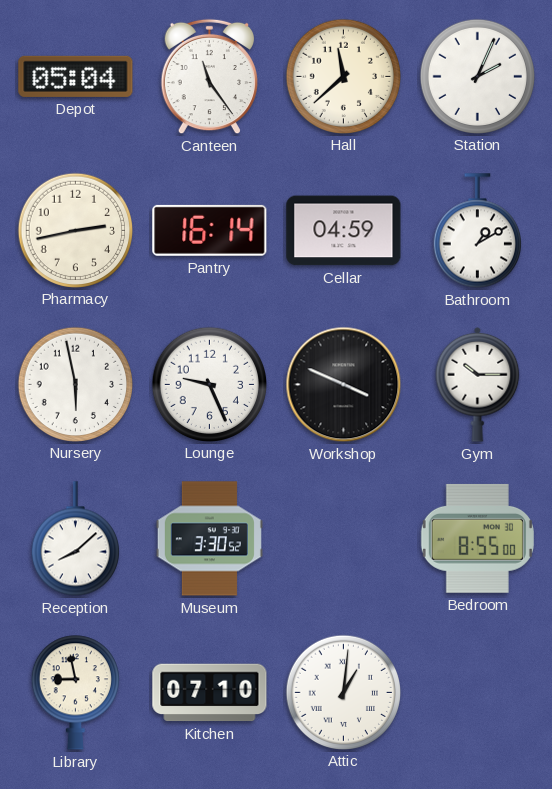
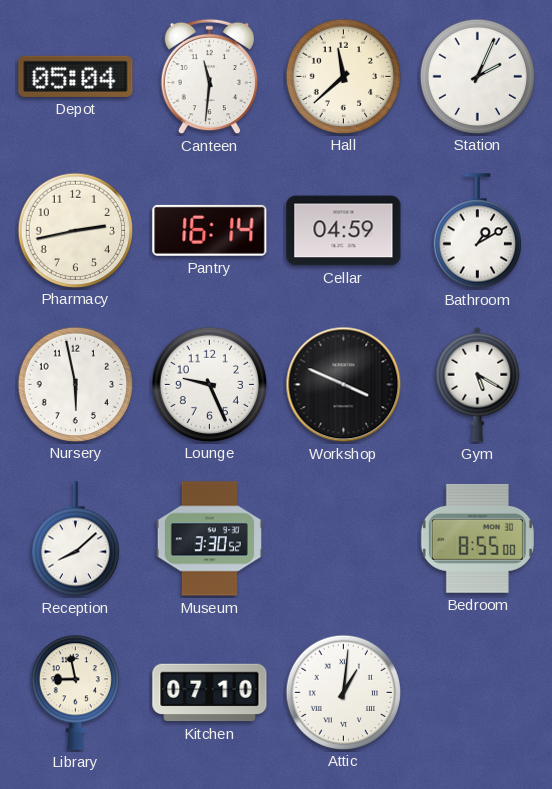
Canteen: 11:24 -> 11:31 (209, 77)
Gym: 10:15 -> 5:20 (478, 384)
